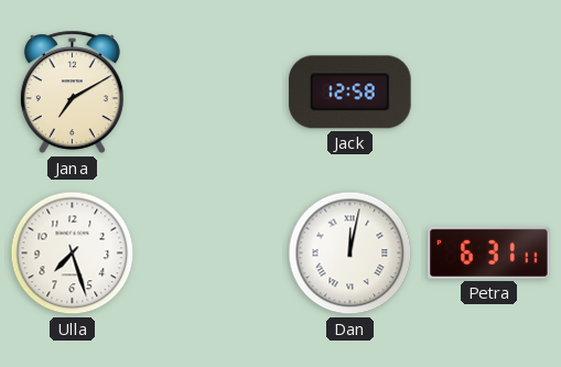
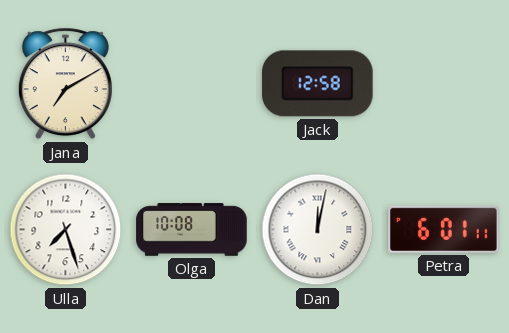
Olga: none -> 10:08 (192, 230)
Petra: 6:31 -> 6:01 (444, 229)
